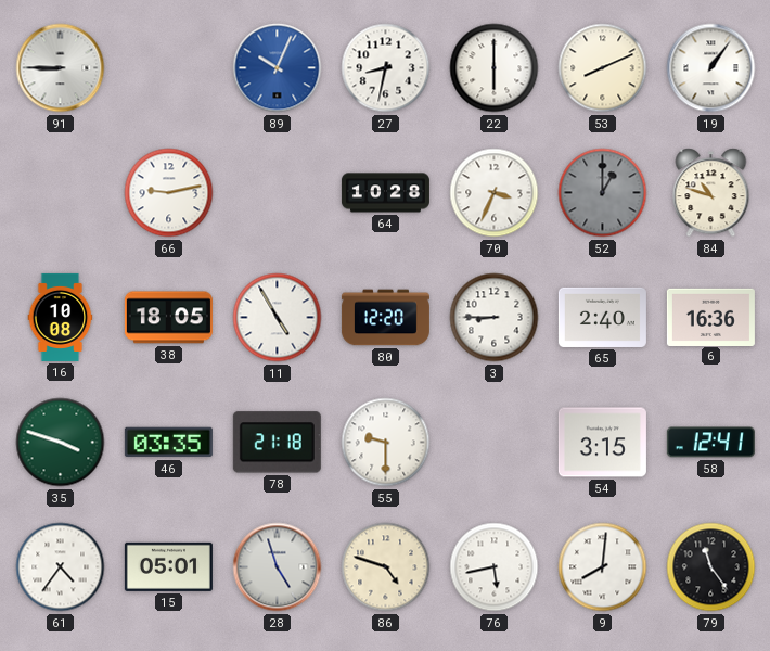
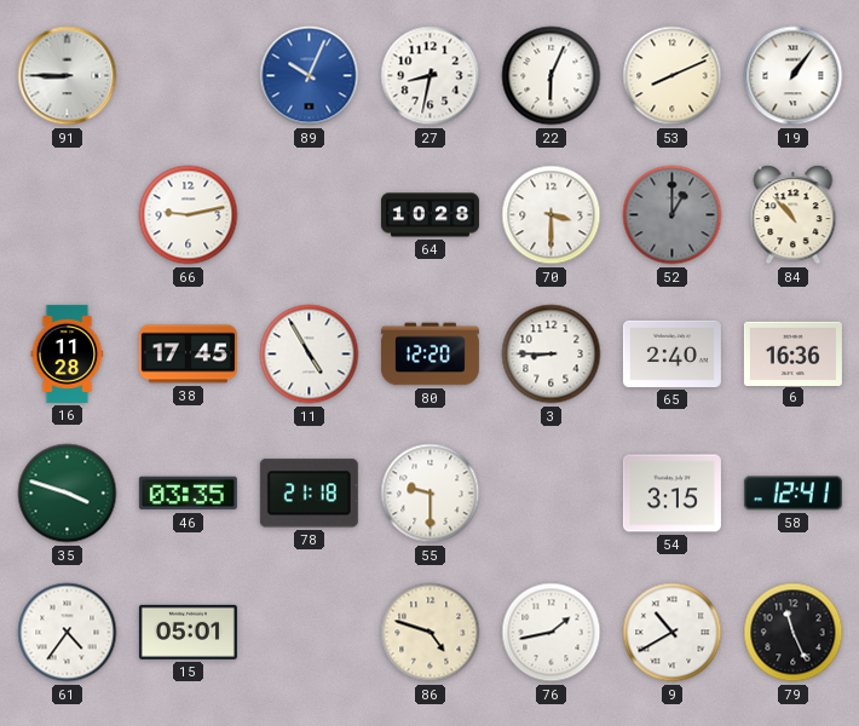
22: 6:00 -> 6:04 (552, 76)
70: 3:34 -> 3:30 (552, 215)
84: 10:48 -> 10:53 (794, 215)
16: 10:08 -> 11:28 (68, 353)
38: 18:05 -> 17:45 (188, 355)
28: 4:57 -> none (278, 567)
76: 5:43 -> 1:43 (552, 633)
9: 8:01 -> 10:40 (673, 633)
79: 11:24 -> 11:26 (794, 633)
